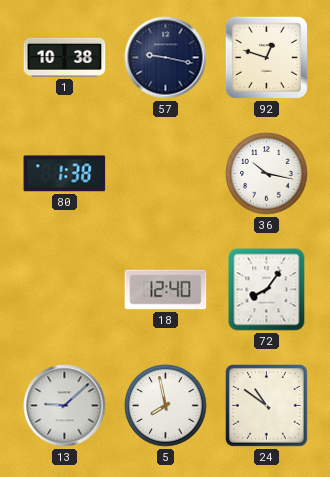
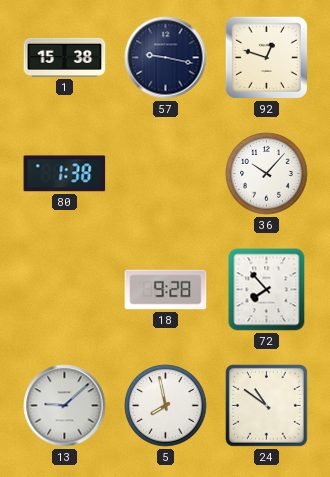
1: 10:38 -> 15:38 (65, 57)
36: 10:17 -> 10:07 (267, 174)
18: 12:40 -> 9:28 (166, 290)
72: 8:06 -> 7:53 (267, 290)
